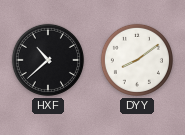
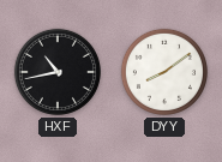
HXF: 10:38 -> 10:43 (58, 72)
